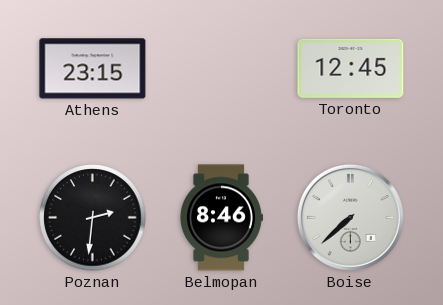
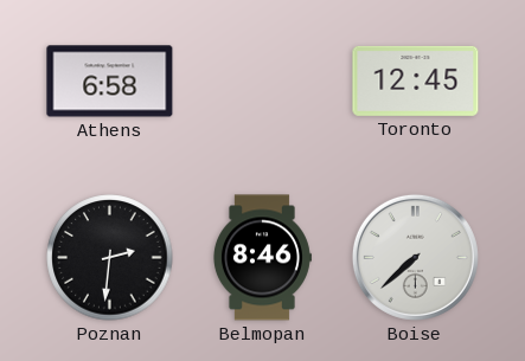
Athens: 23:15 -> 6:58 (110, 82)
